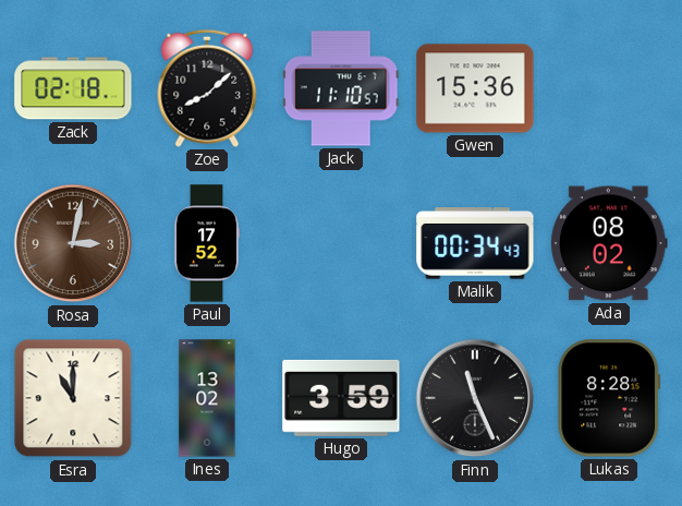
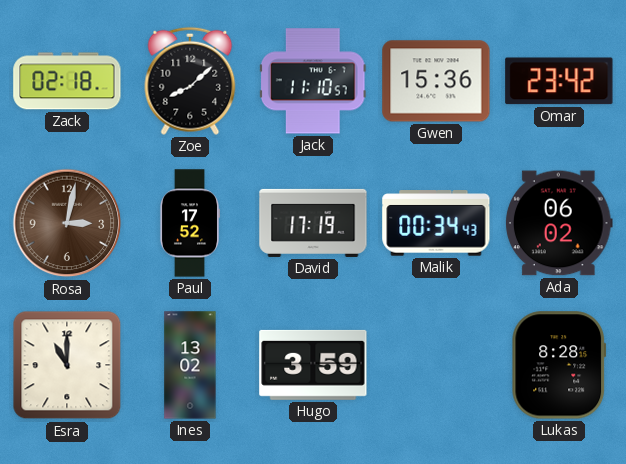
Omar: none -> 23:42 (559, 81)
David: none -> 17:19 (313, 223)
Ada: 08:02 -> 06:02 (559, 223)
Finn: 11:26 -> none (475, 398)
